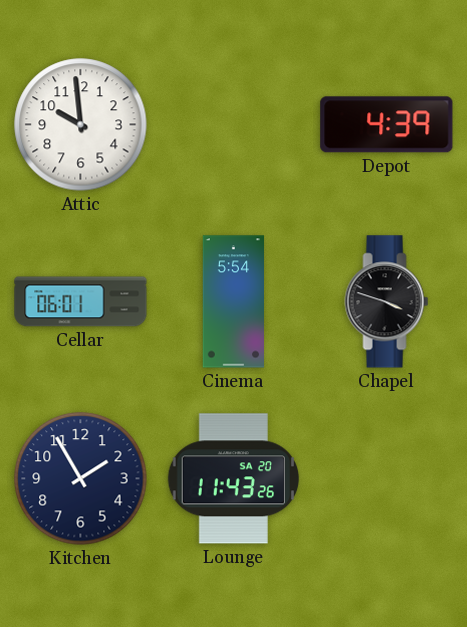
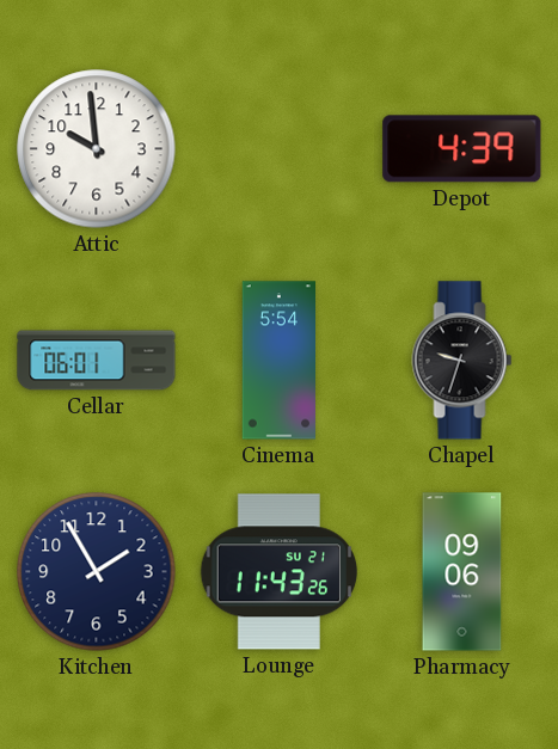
Chapel: 3:48 -> 9:33 (462, 361)
Lounge date: SA 20 -> SU 21 (278, 572)
Pharmacy: none -> 09:06 (462, 572)
